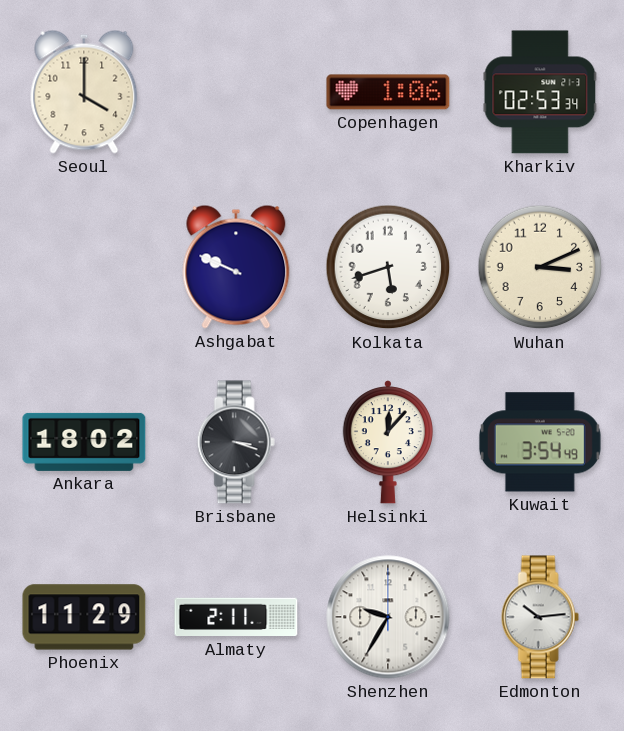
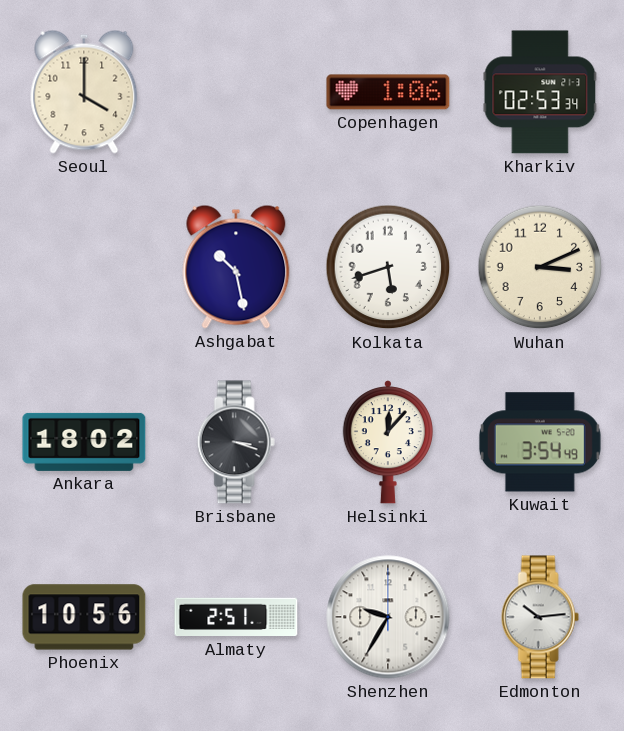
Ashgabat: 9:49 -> 10:28 (236, 267)
Phoenix: 11:29 -> 10:56 (84, 617)
Almaty: 2:11 -> 2:51 (236, 617)
